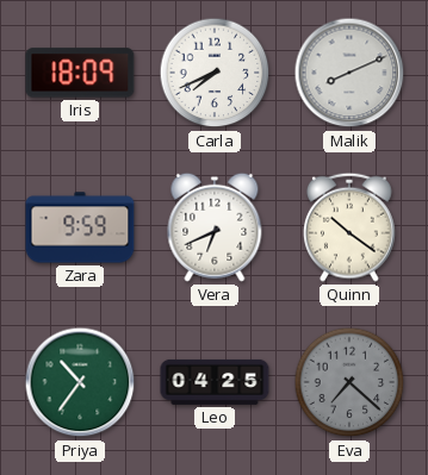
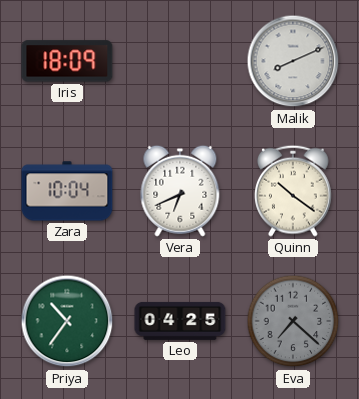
Carla: 7:41 -> none (215, 73)
Zara: 9:59 -> 10:04 (67, 191)
